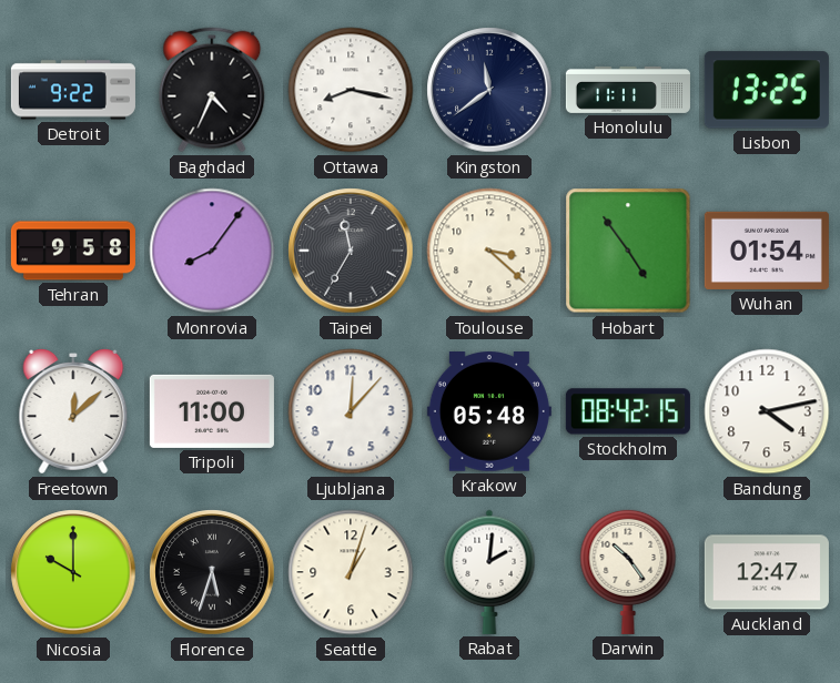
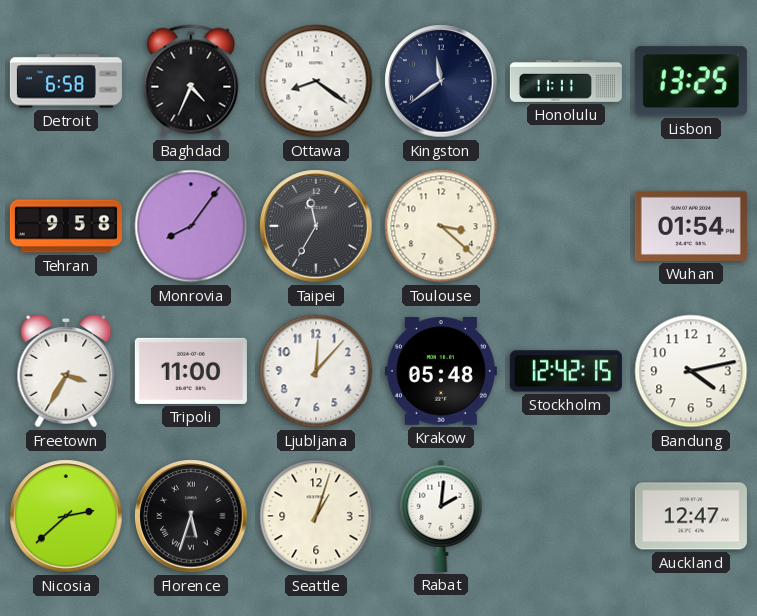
Detroit: 9:22 -> 6:58 (66, 81)
Ottawa: 8:17 -> 8:21 (316, 81)
Hobart: 4:54 -> none (628, 251)
Freetown: 12:08 -> 3:35 (66, 372)
Stockholm: 08:42 -> 12:42 (566, 371)
Nicosia: 10:00 -> 2:38 (66, 516)
Darwin: 10:24 -> none (628, 571)
